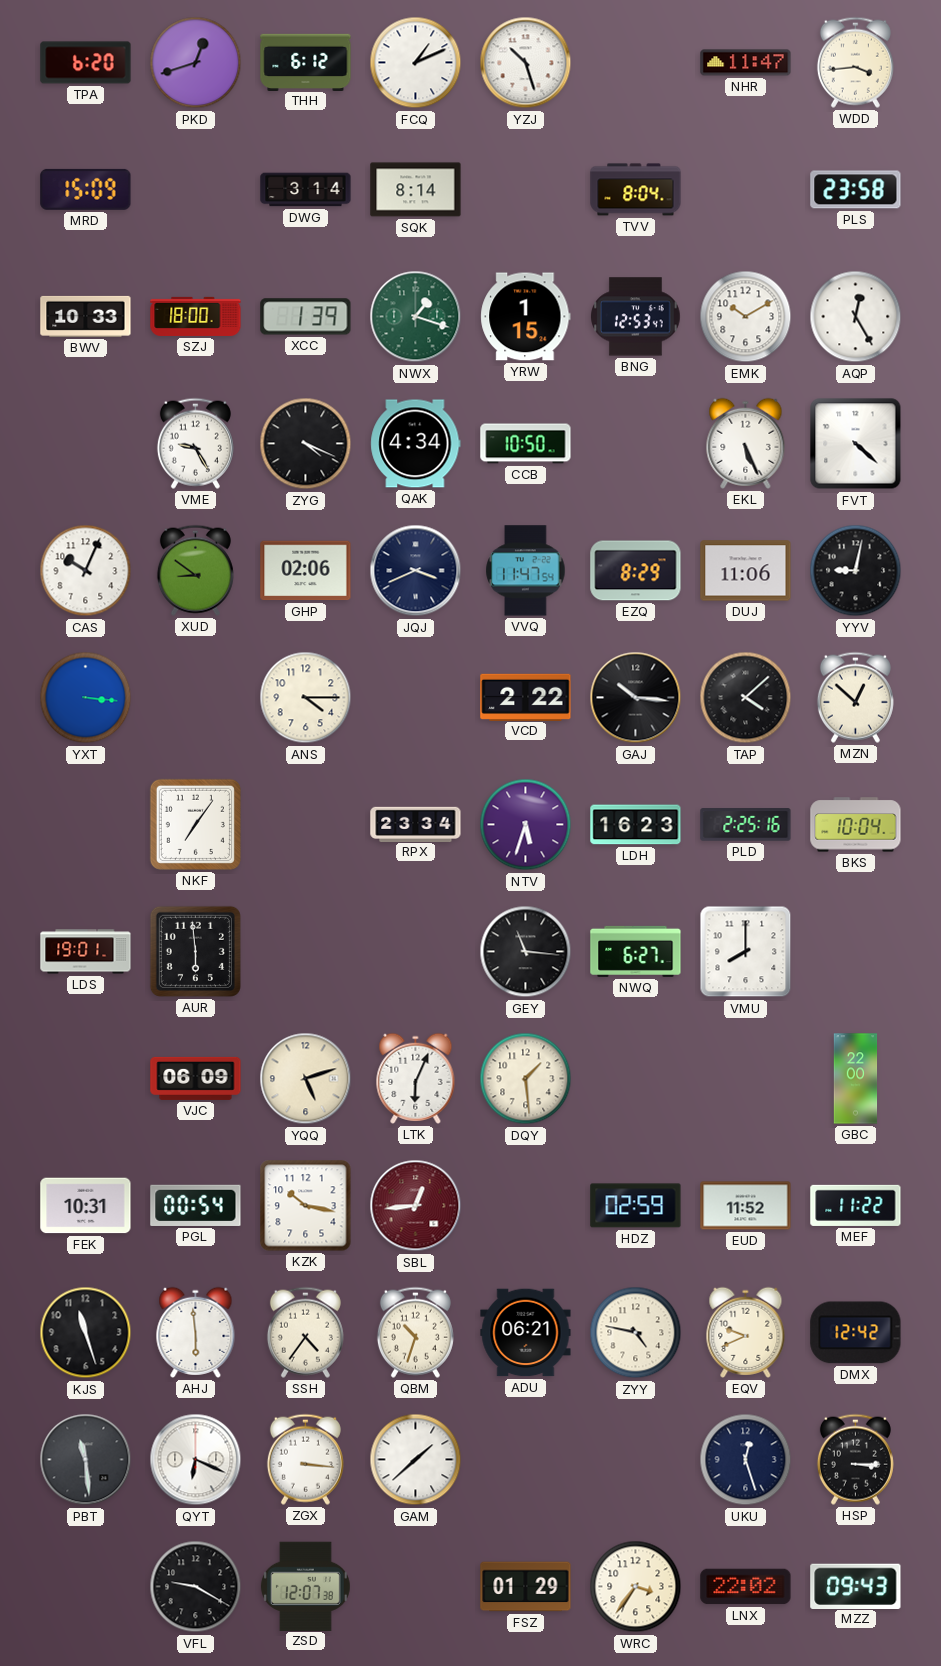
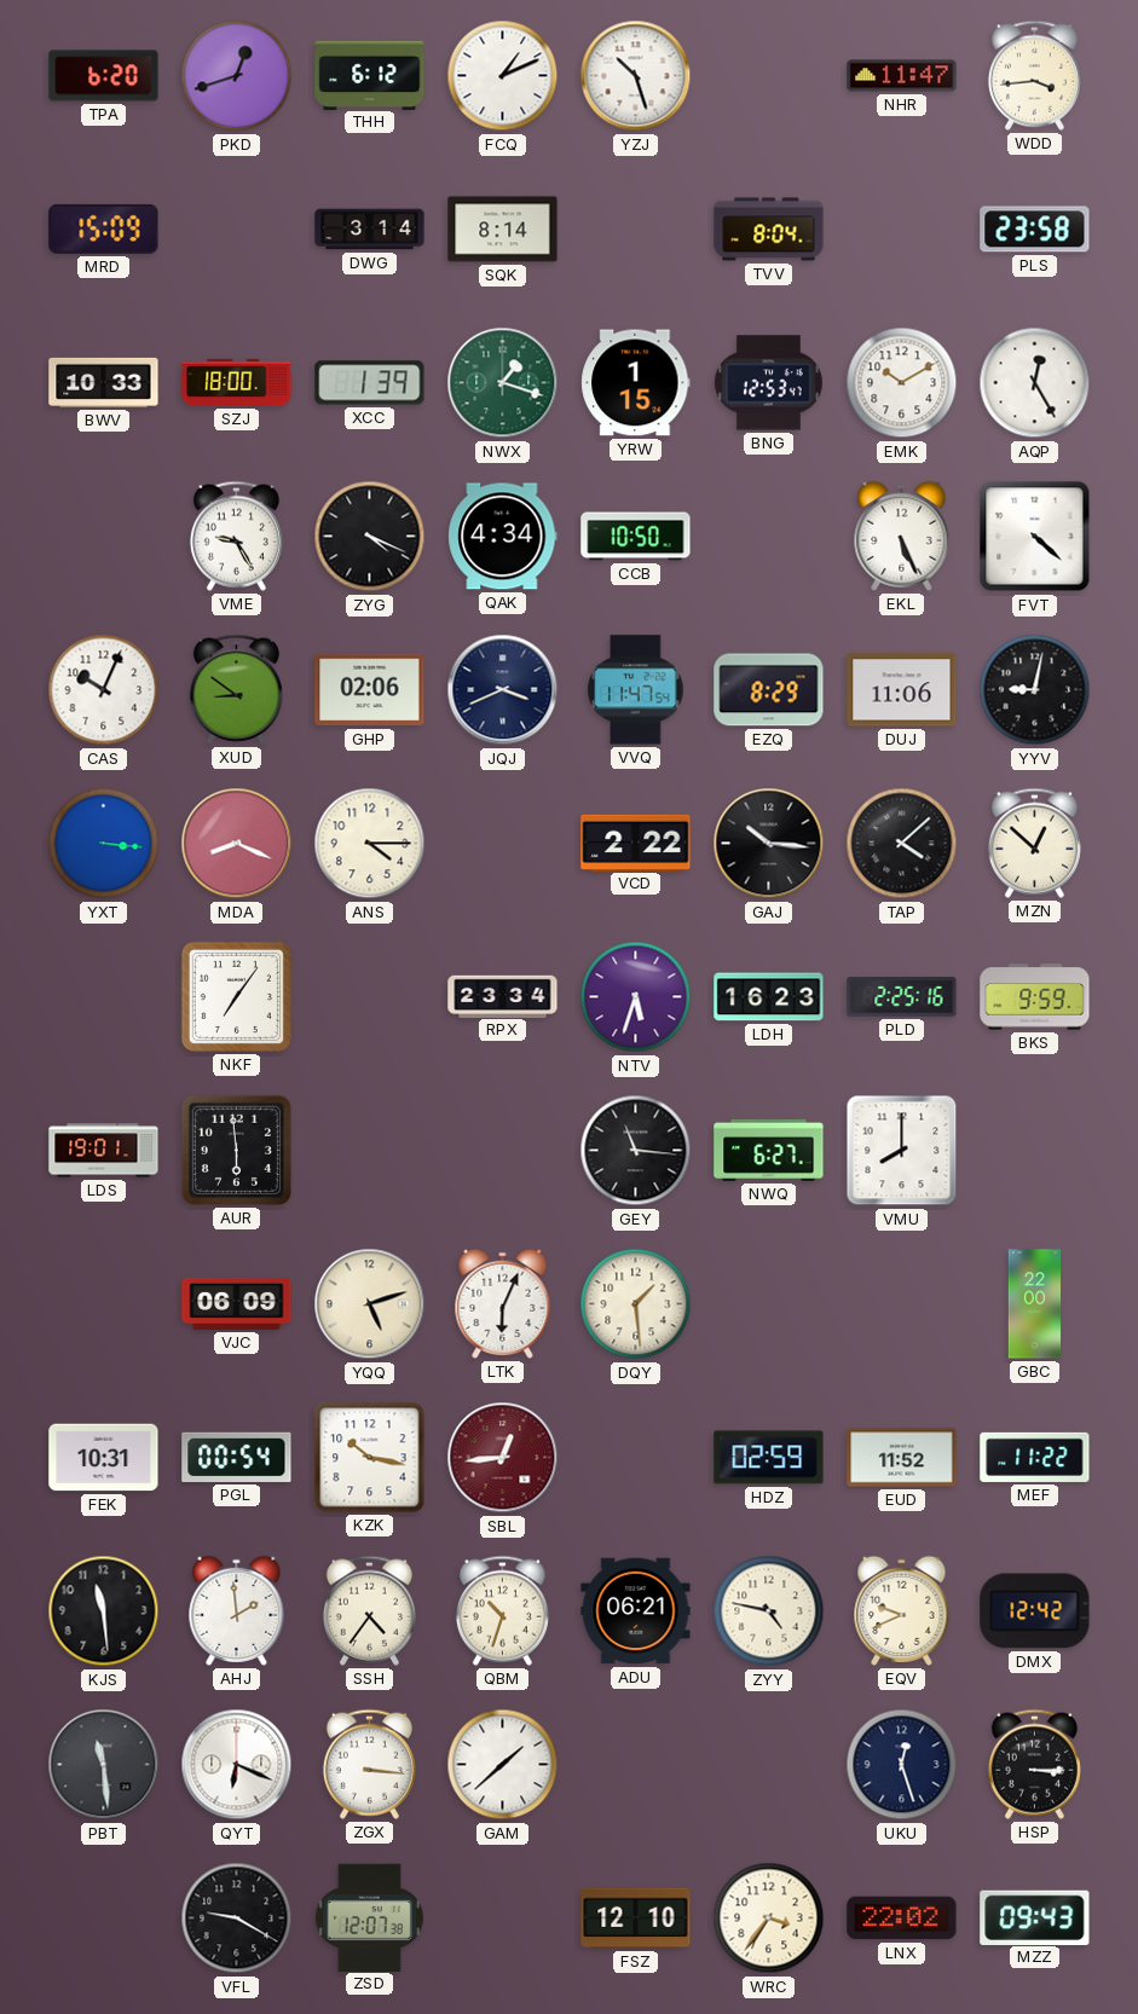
MDA: none -> 8:19 (237, 844)
BKS: 10:04 -> 9:59 (1035, 997)
KJS: 11:27 -> 11:29 (104, 1611)
AHJ: 5:59 -> 1:59 (237, 1610)
FSZ: 01:29 -> 12:10 (636, 1918)
